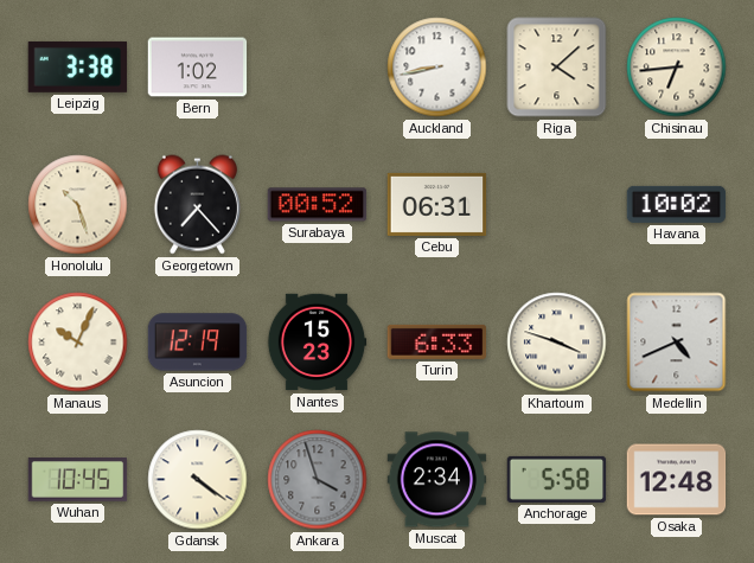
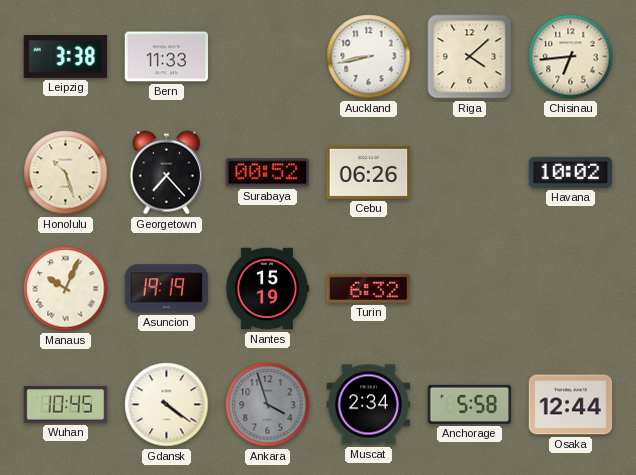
Bern: 1:02 -> 11:33 (167, 57)
Cebu: 06:31 -> 06:26 (369, 172)
Asuncion: 12:19 -> 19:19 (167, 289)
Nantes: 15:23 -> 15:19 (267, 289)
Turin: 6:33 -> 6:32 (369, 288)
Khartoum: 3:48 -> none (557, 343)
Medellin: 4:41 -> none (677, 343)
Osaka: 12:48 -> 12:44 (571, 405)
